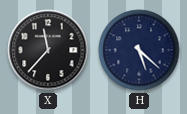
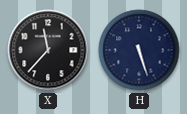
H: 5:22 -> 5:27 (139, 50)
